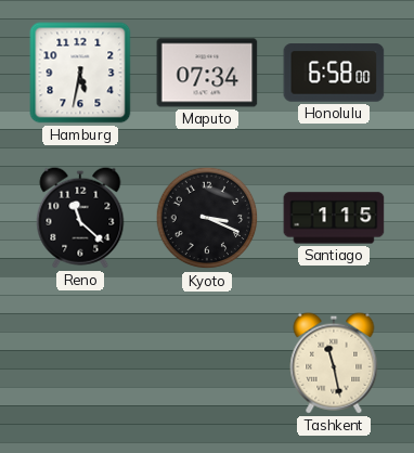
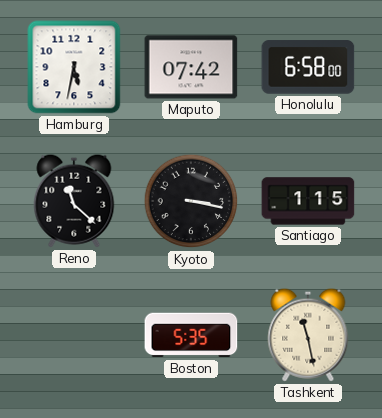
Maputo: 07:34 -> 07:42 (191, 67)
Kyoto: 3:19 -> 3:17 (191, 201)
Boston: none -> 5:35 (191, 335)
